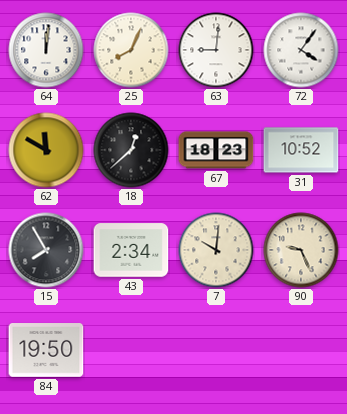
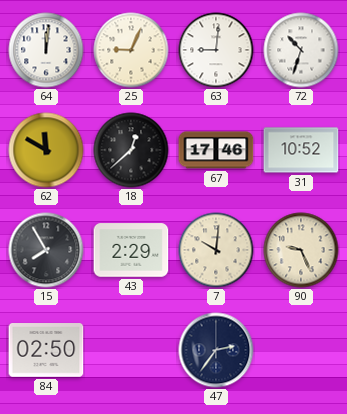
25: 8:04 -> 9:04 (131, 50)
72: 4:06 -> 10:33 (301, 50)
67: 18:23 -> 17:46 (216, 150)
43: 2:34 -> 2:29 (131, 250)
84: 19:50 -> 02:50 (46, 351)
47: none -> 2:36 (216, 350)
